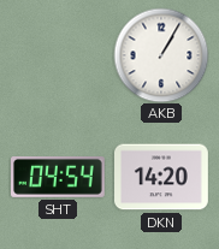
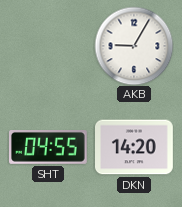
AKB: 1:05 -> 9:05 (134, 46)
SHT: 04:54 -> 04:55 (49, 148)
